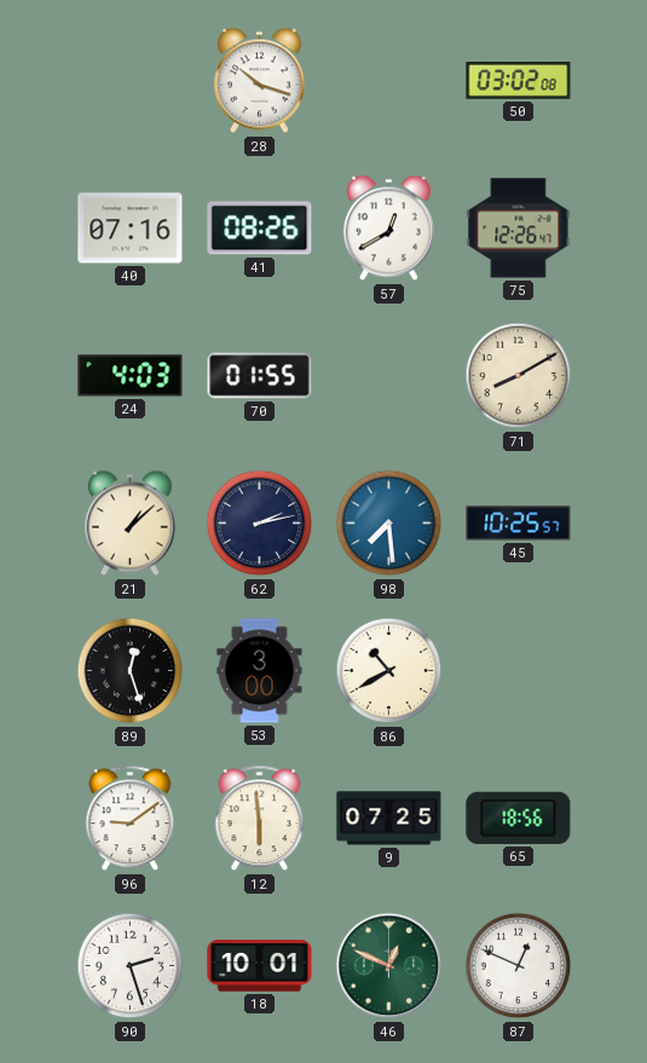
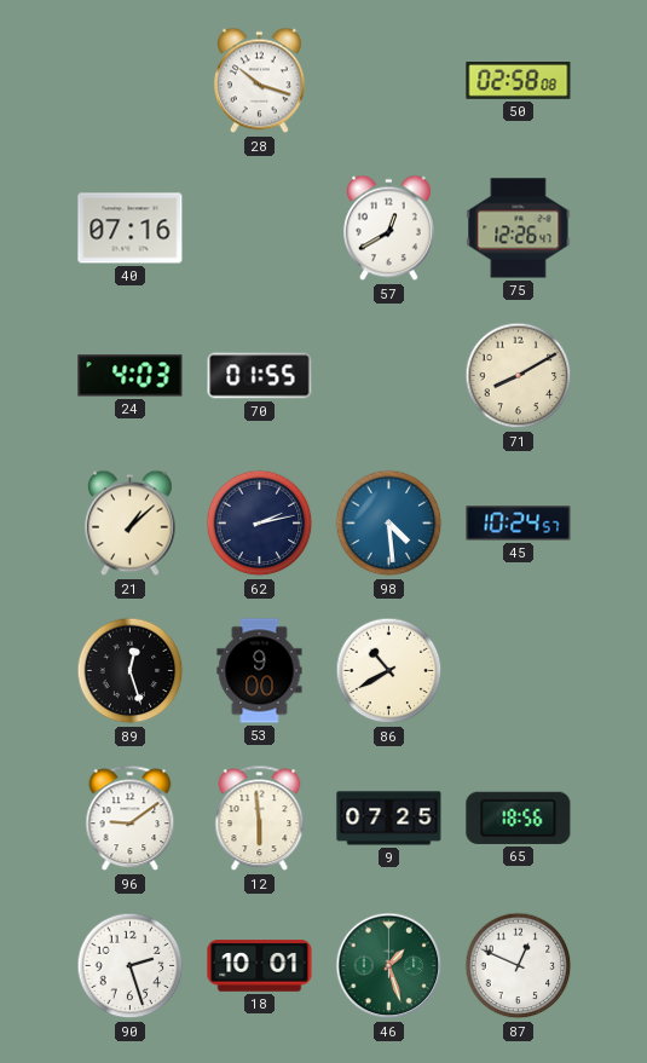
50: 03:02 -> 02:58 (519, 81)
41: 08:26 -> none (260, 229)
98: 7:29 -> 4:29 (389, 524)
45: 10:25 -> 10:24 (519, 524)
53: 3:00 -> 9:00 (260, 671)
46: 12:49 -> 1:27 (389, 966)
